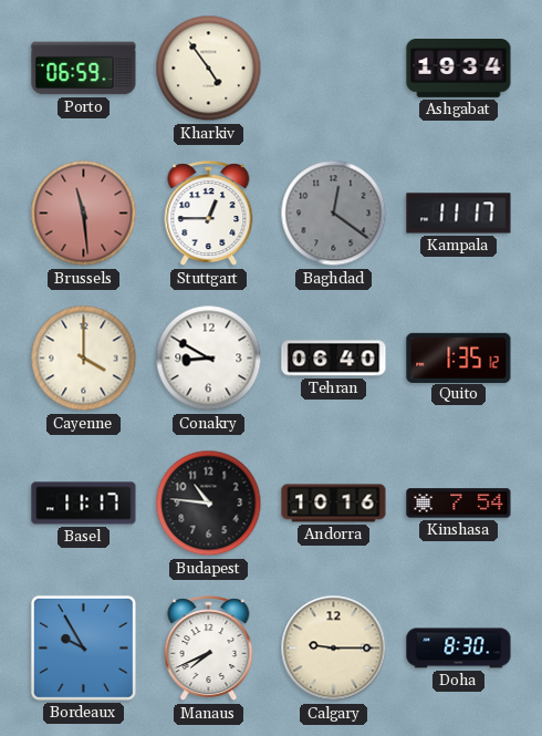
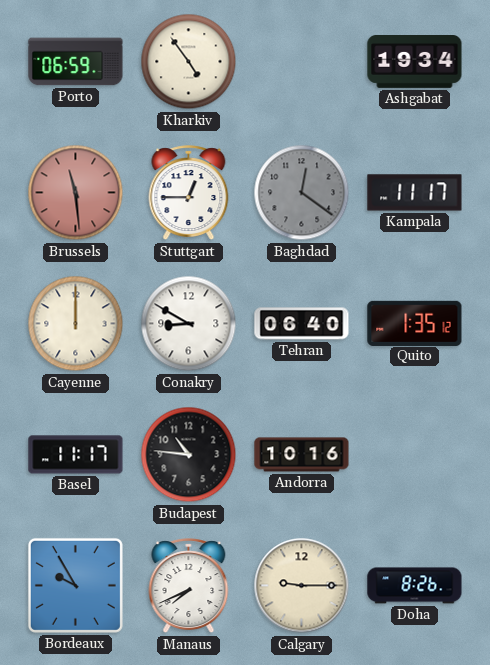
Cayenne: 4:00 -> 12:00 (76, 324)
Kinshasa: 7:54 -> none (459, 504)
Doha: 8:30 -> 8:26 (415, 586)
